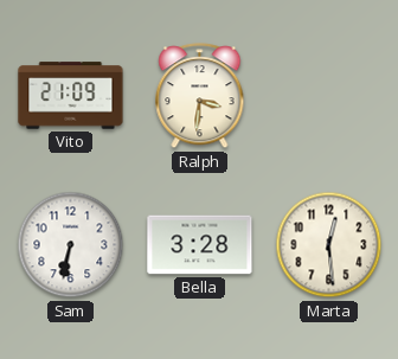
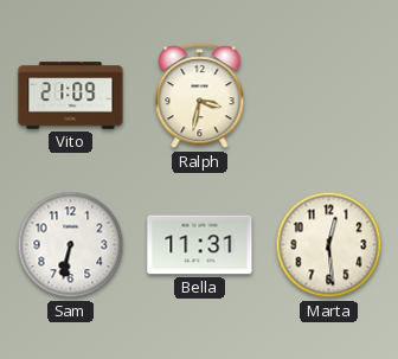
Ralph: 3:31 -> 3:32 (200, 96)
Bella: 3:28 -> 11:31 (200, 245)
